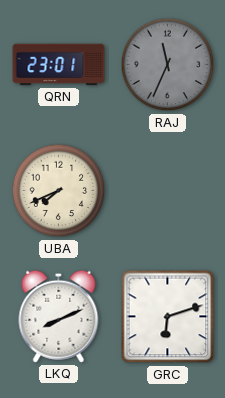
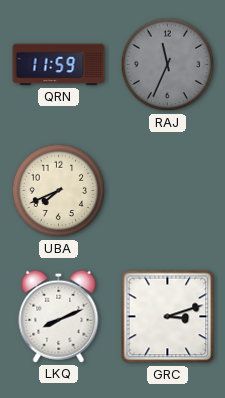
QRN: 23:01 -> 11:59 (59, 65)
GRC: 6:12 -> 3:12 (168, 317)
